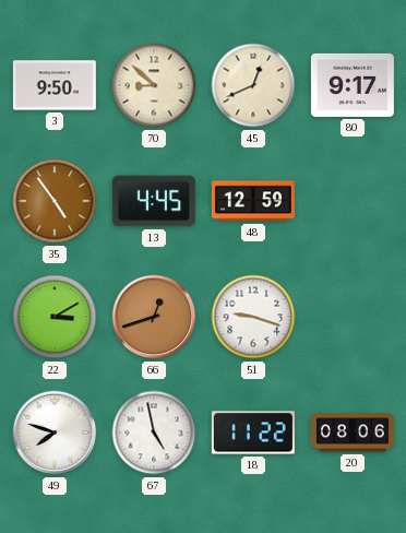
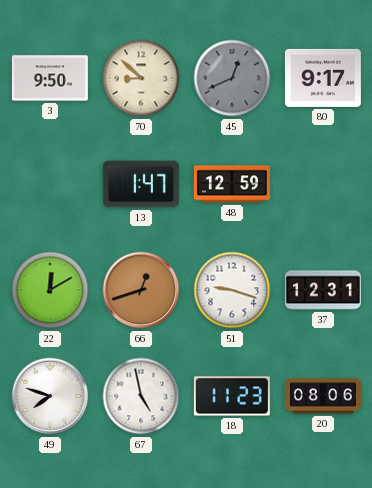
45 dial: cream -> grey (232, 78)
35: 4:54 -> none (55, 201)
13: 4:45 -> 1:47 (141, 184)
22: 3:10 -> 12:10 (50, 290)
37: none -> 12:31 (323, 290)
18: 11:22 -> 11:23 (232, 396)
